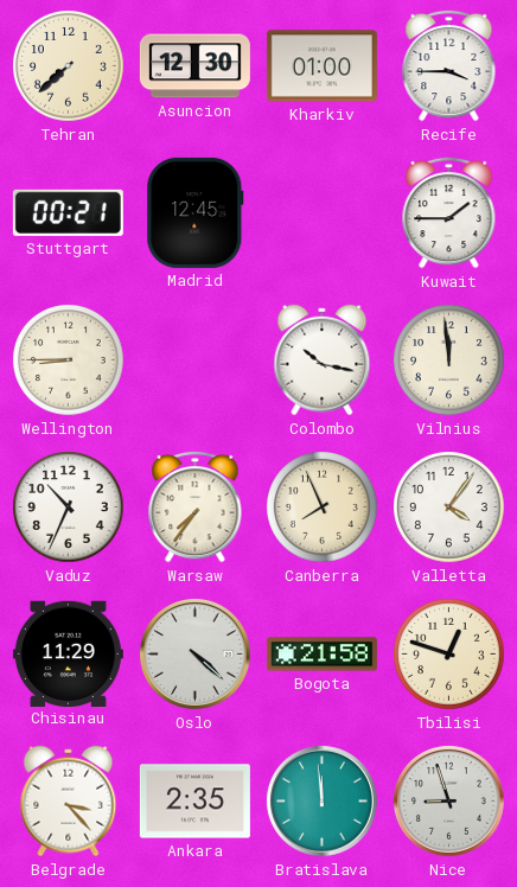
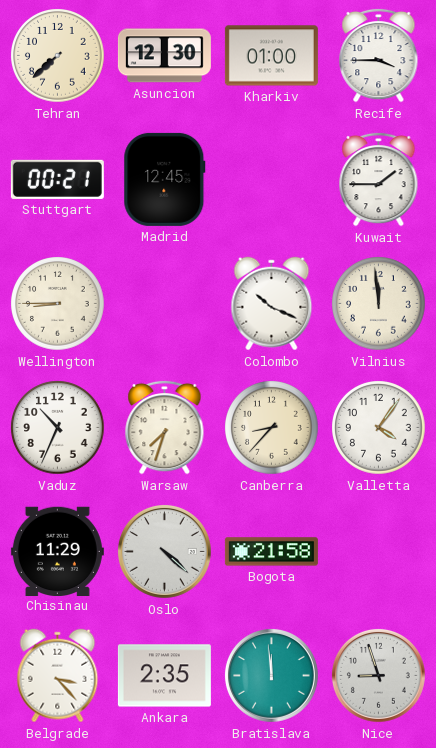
Colombo: 10:17 -> 10:19 (272, 304)
Warsaw: 7:36 -> 7:33 (165, 427)
Canberra: 7:56 -> 8:37 (272, 428)
Tbilisi: 12:48 -> none (449, 655)
